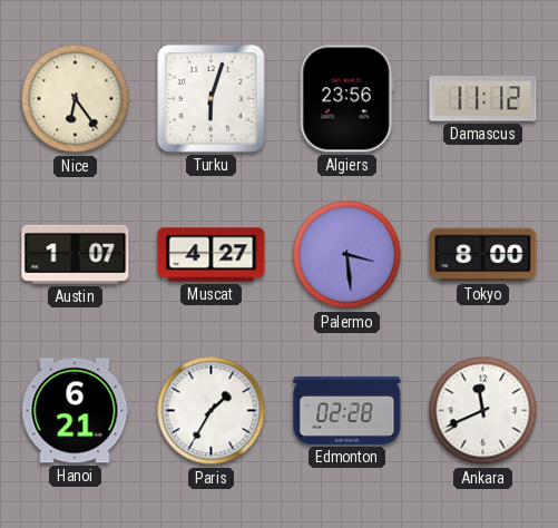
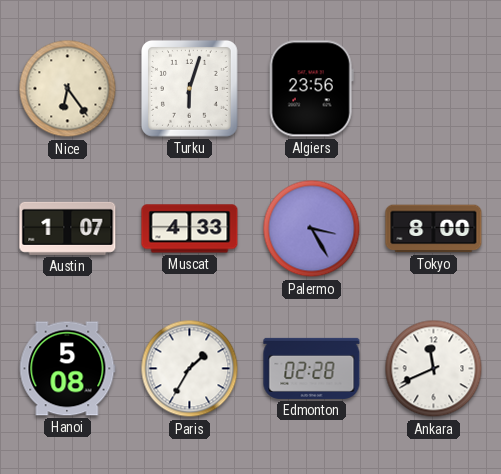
Damascus: 11:12 -> none (483, 99)
Muscat: 4:27 -> 4:33 (190, 229)
Palermo: 3:29 -> 3:25 (312, 229)
Hanoi: 6:21 -> 5:08 (68, 369)
